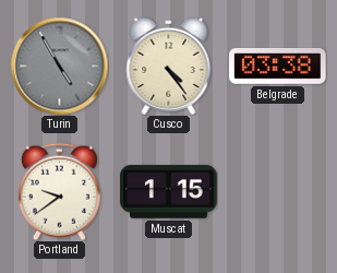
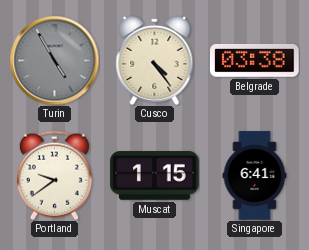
Singapore: none -> 6:41 (255, 176)
